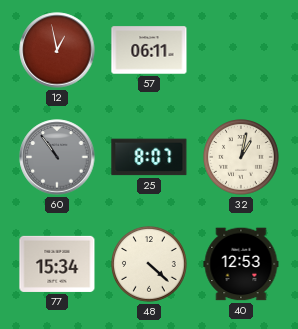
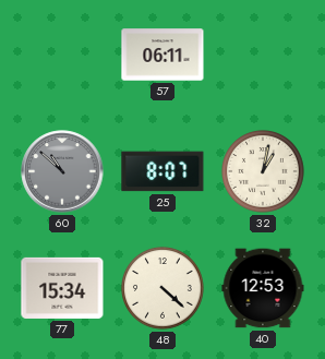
12: 12:58 -> none (57, 50)
60: 10:54 -> 10:52 (62, 171)
